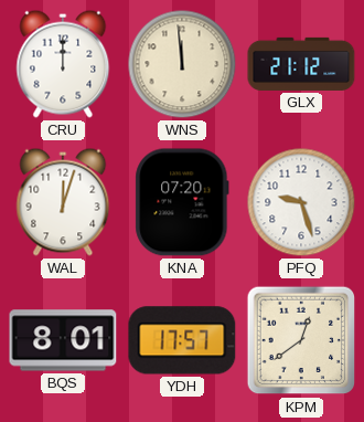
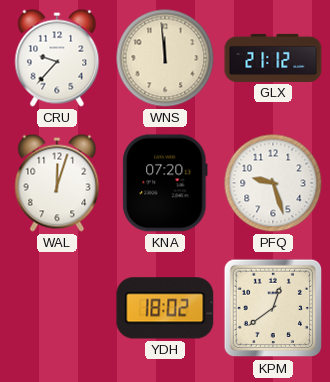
CRU: 12:00 -> 9:37 (57, 58)
BQS: 8:01 -> none (63, 340)
YDH: 17:57 -> 18:02 (165, 308)
